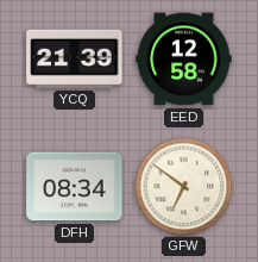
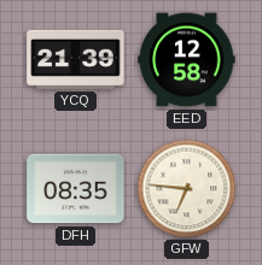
DFH: 08:34 -> 08:35 (76, 189)
GFW: 6:51 -> 6:46 (187, 189)
